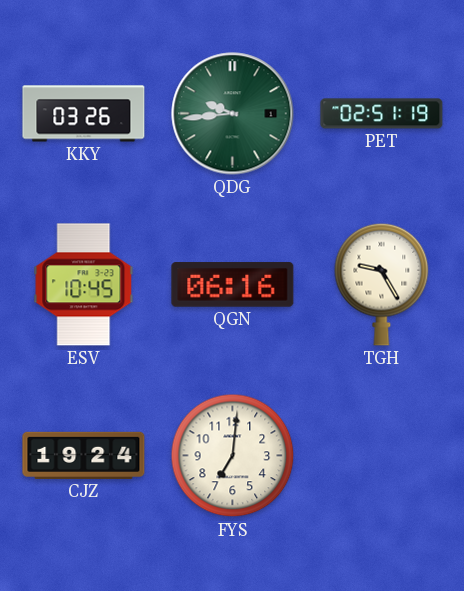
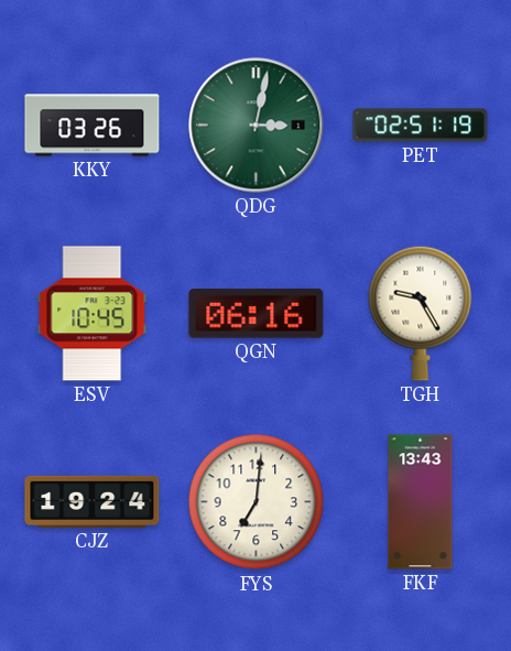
QDG: 9:44 -> 3:02 (257, 126)
FKF: none -> 13:43 (421, 502)
